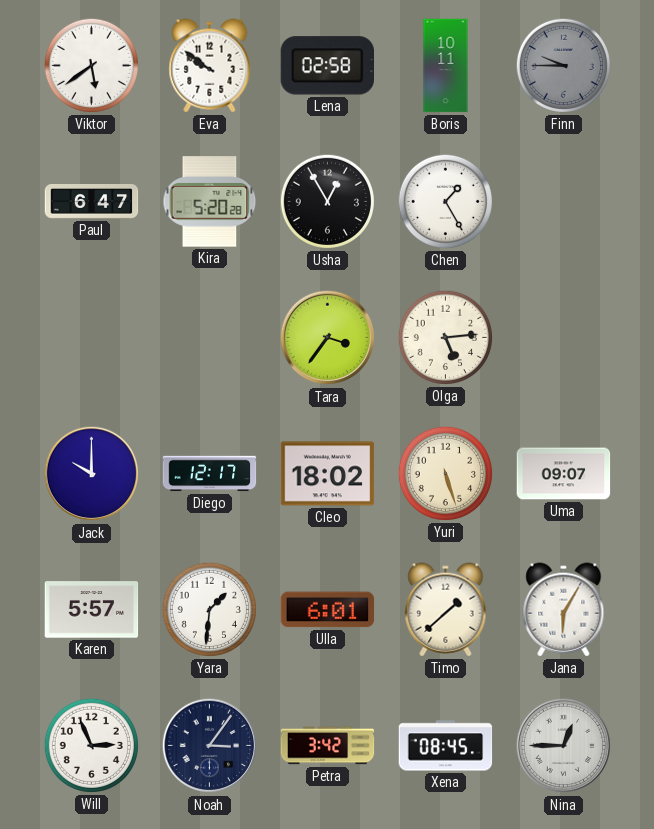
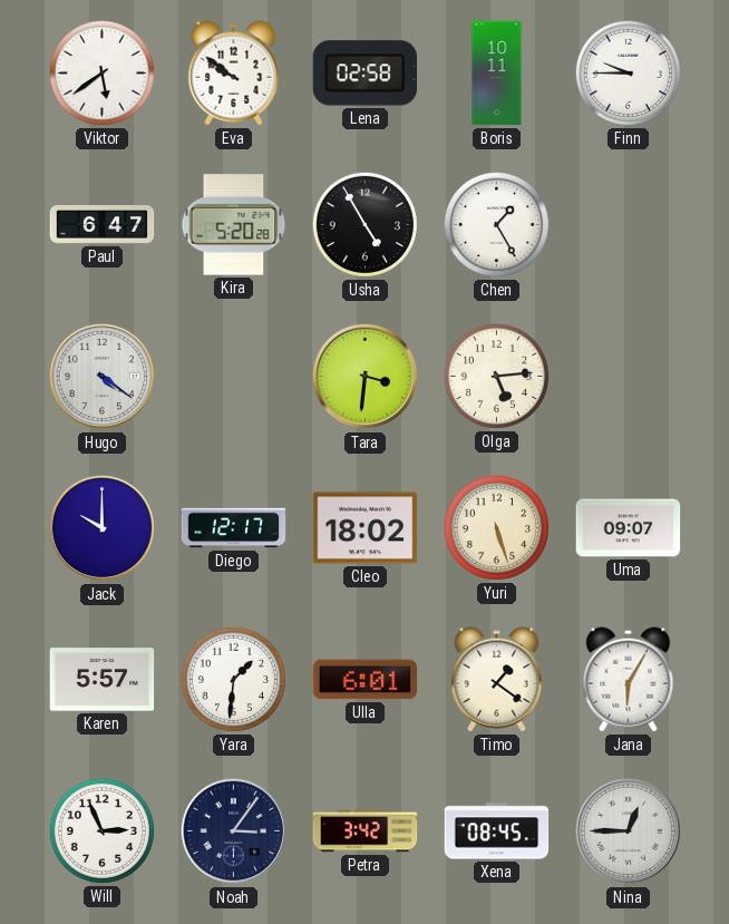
Finn dial: grey -> white (628, 72)
Usha: 12:55 -> 4:55 (365, 224)
Hugo: none -> 4:21 (103, 377)
Tara: 3:36 -> 3:31 (366, 377)
Timo: 1:38 -> 1:21 (497, 680)
